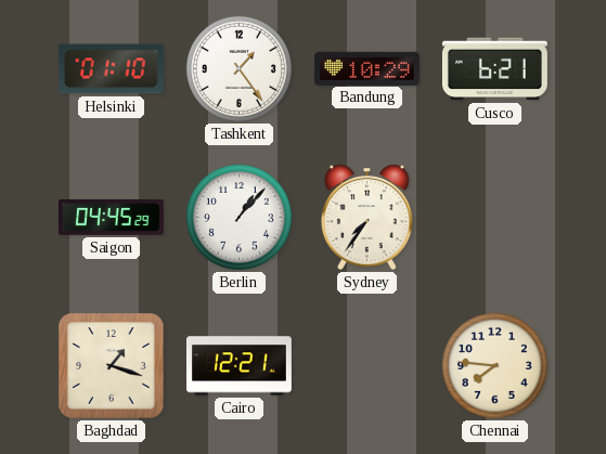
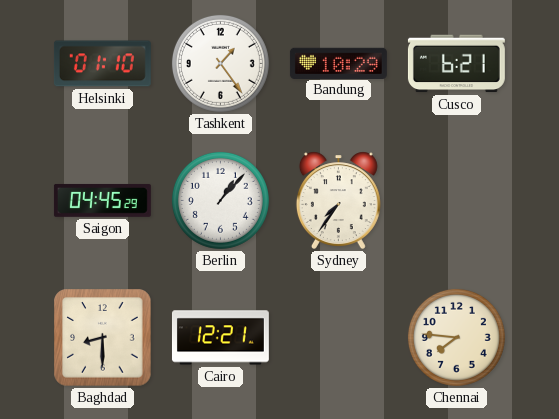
Baghdad: 1:18 -> 8:30 (103, 338)
